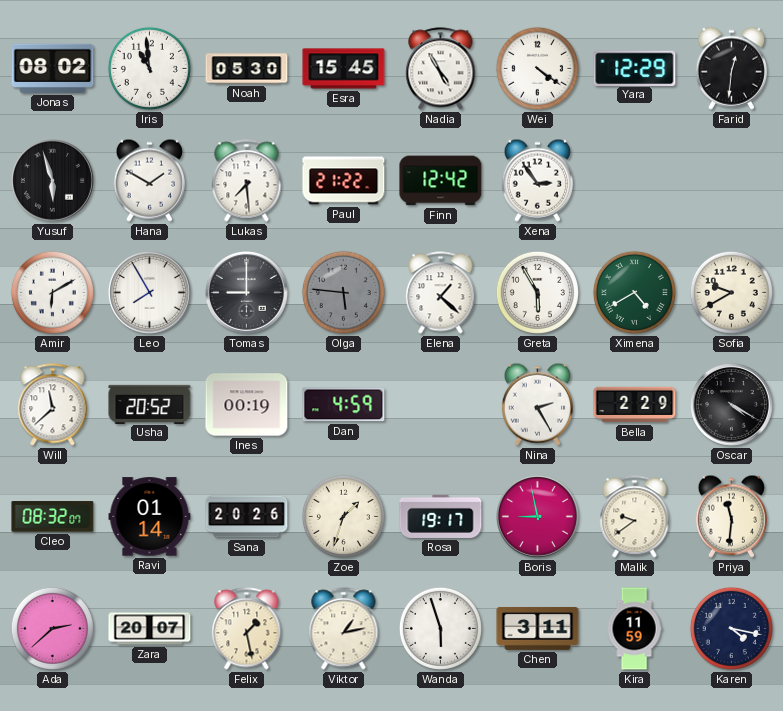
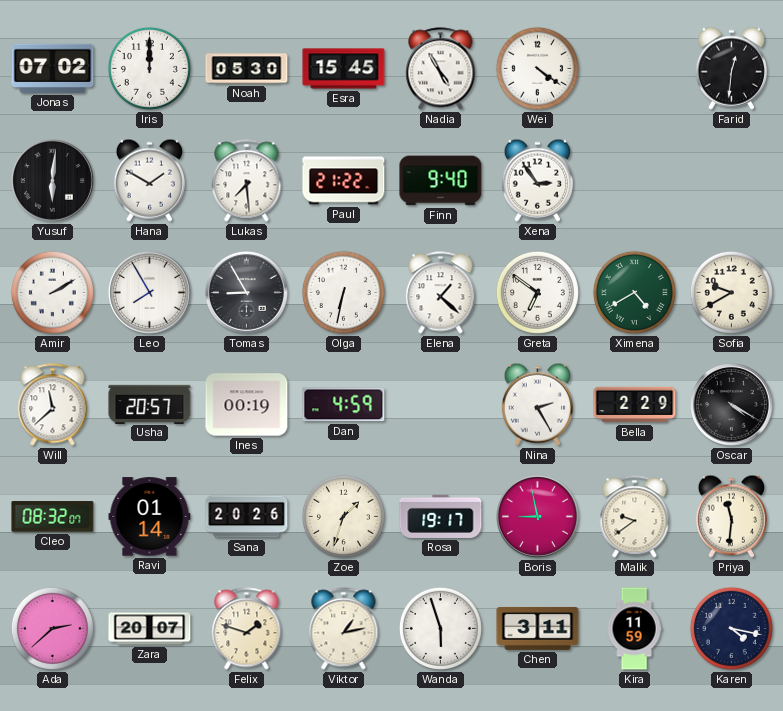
Jonas: 08:02 -> 07:02 (53, 68)
Iris: 10:59 -> 12:00 (149, 68)
Yara: 12:29 -> none (635, 68)
Yusuf: 5:57 -> 6:01 (52, 180)
Finn: 12:42 -> 9:40 (441, 181)
Amir: 6:10 -> 2:10 (52, 292)
Tomas: 9:00 -> 8:55 (246, 292)
Olga: 5:46 -> 6:32 (343, 292)
Olga dial: grey -> white (343, 292)
Greta: 5:55 -> 6:51 (537, 292)
Usha: 20:52 -> 20:57 (150, 404)
Felix: 1:28 -> 1:48 (247, 629)
